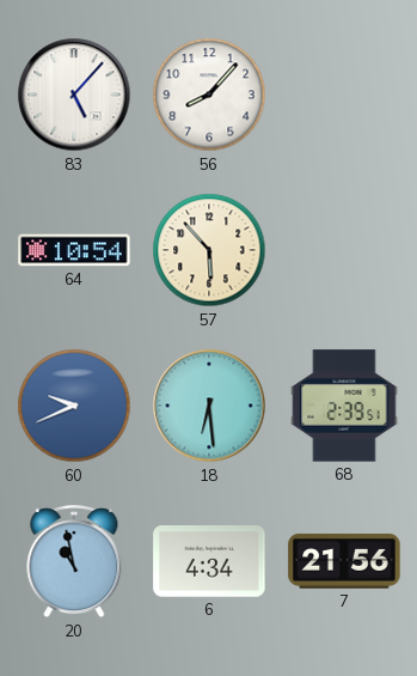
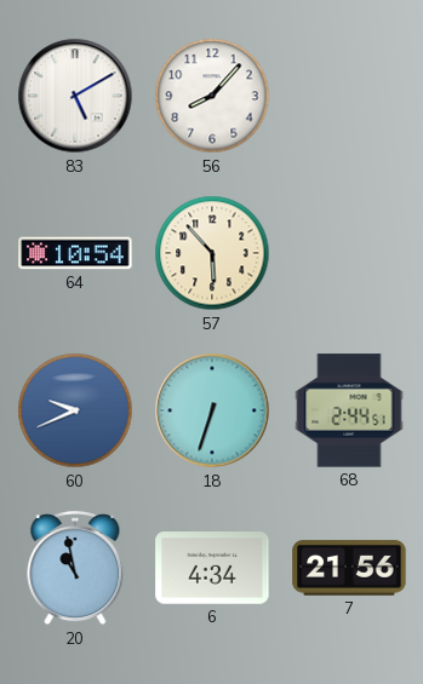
83: 5:07 -> 5:10 (75, 96)
18: 6:29 -> 6:33 (212, 410)
68: 2:39 -> 2:44 (349, 410)
